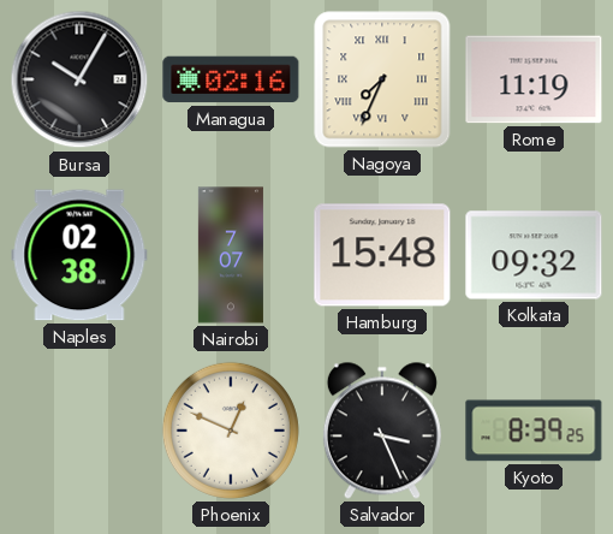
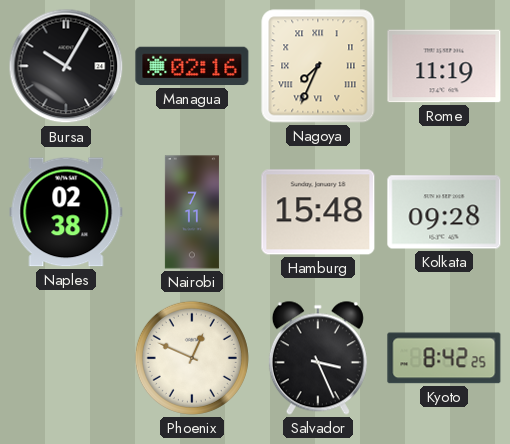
Nairobi: 7:07 -> 7:11 (192, 212)
Kolkata: 09:32 -> 09:28 (444, 212)
Kyoto: 8:39 -> 8:42 (444, 358)
